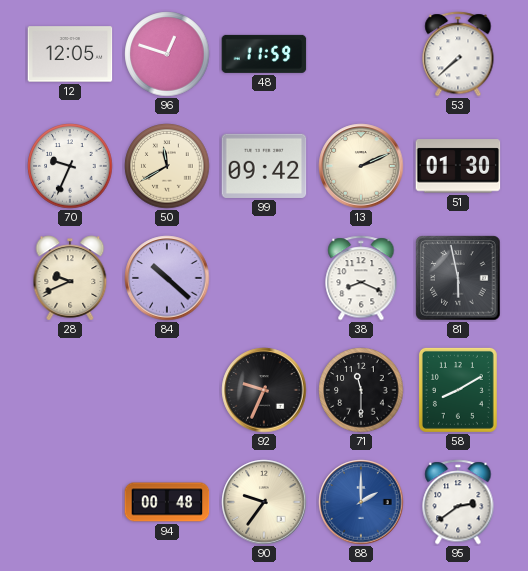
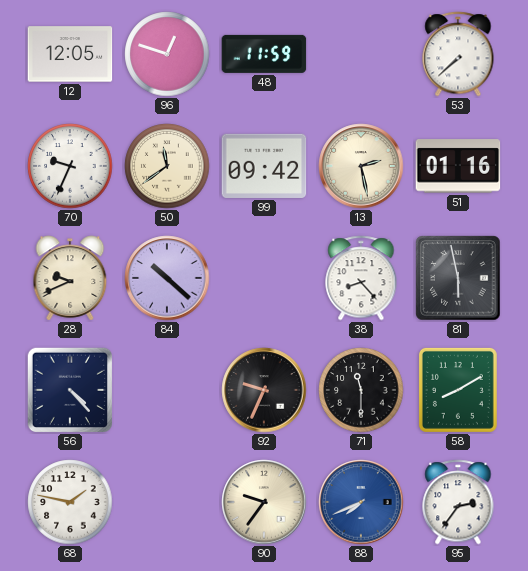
50: 11:40 -> 11:39 (167, 166)
13: 2:11 -> 2:28 (361, 166)
51: 01:30 -> 01:16 (458, 166)
38: 8:19 -> 8:23 (361, 278)
56: none -> 4:23 (69, 389)
68: none -> 1:47 (70, 502)
94: 00:48 -> none (167, 502)
88: 2:00 -> 7:41 (361, 502)
95: 2:39 -> 2:36 (458, 502)
